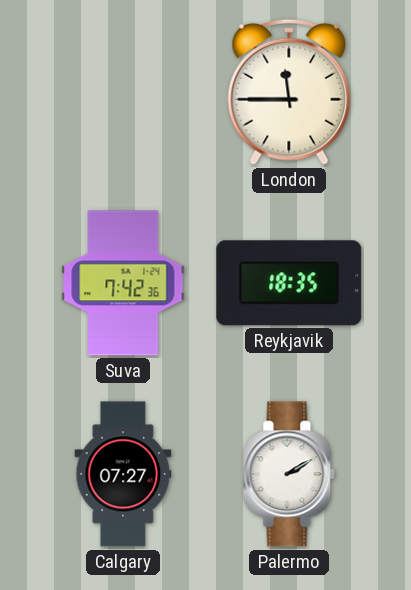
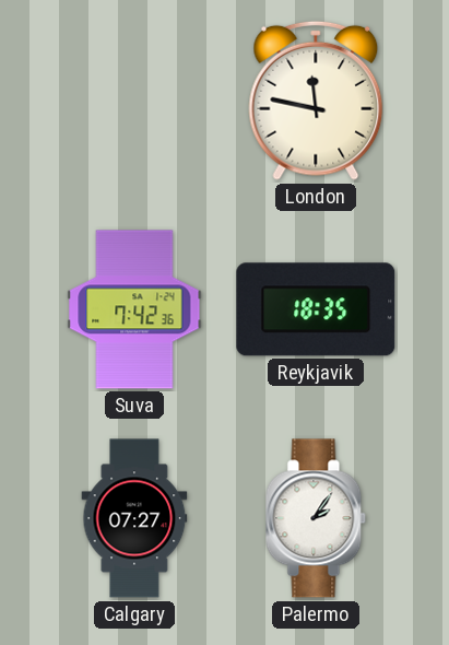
London: 11:45 -> 11:47 (316, 101)
Palermo: 2:10 -> 2:06 (316, 518)
